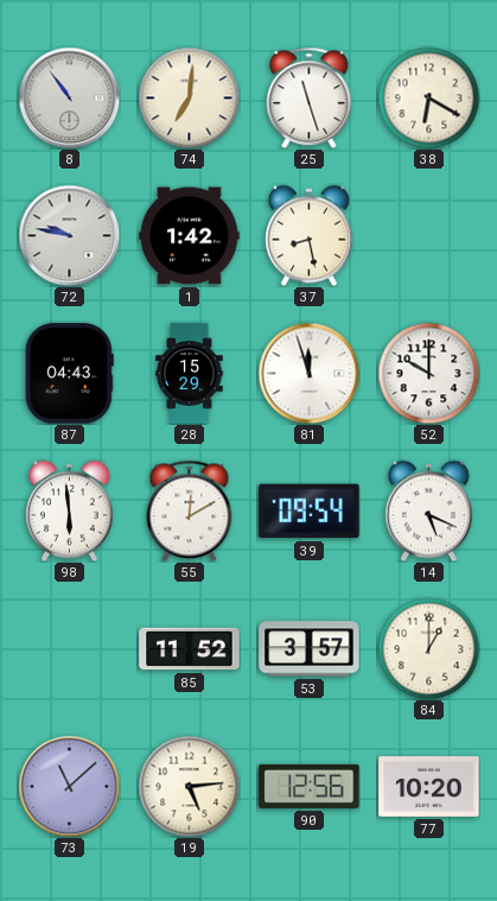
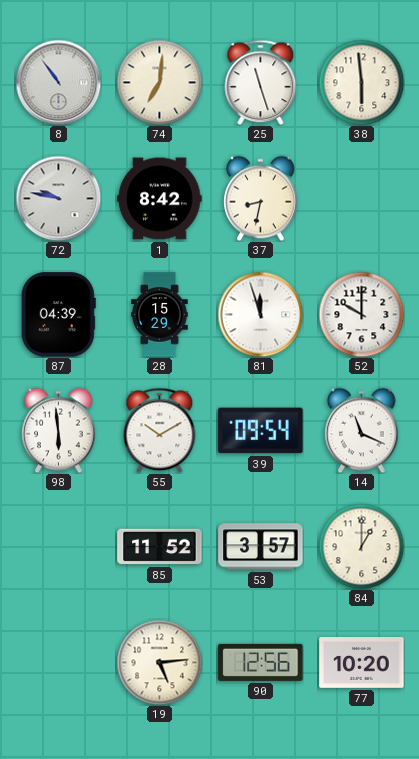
38: 6:20 -> 5:59 (361, 82)
1: 1:42 -> 8:42 (160, 199)
37: 8:28 -> 8:32 (261, 198)
87: 04:43 -> 04:39 (58, 315)
55: 12:10 -> 10:10 (160, 430)
14: 5:19 -> 11:19 (362, 430)
73: 11:08 -> none (69, 786)
